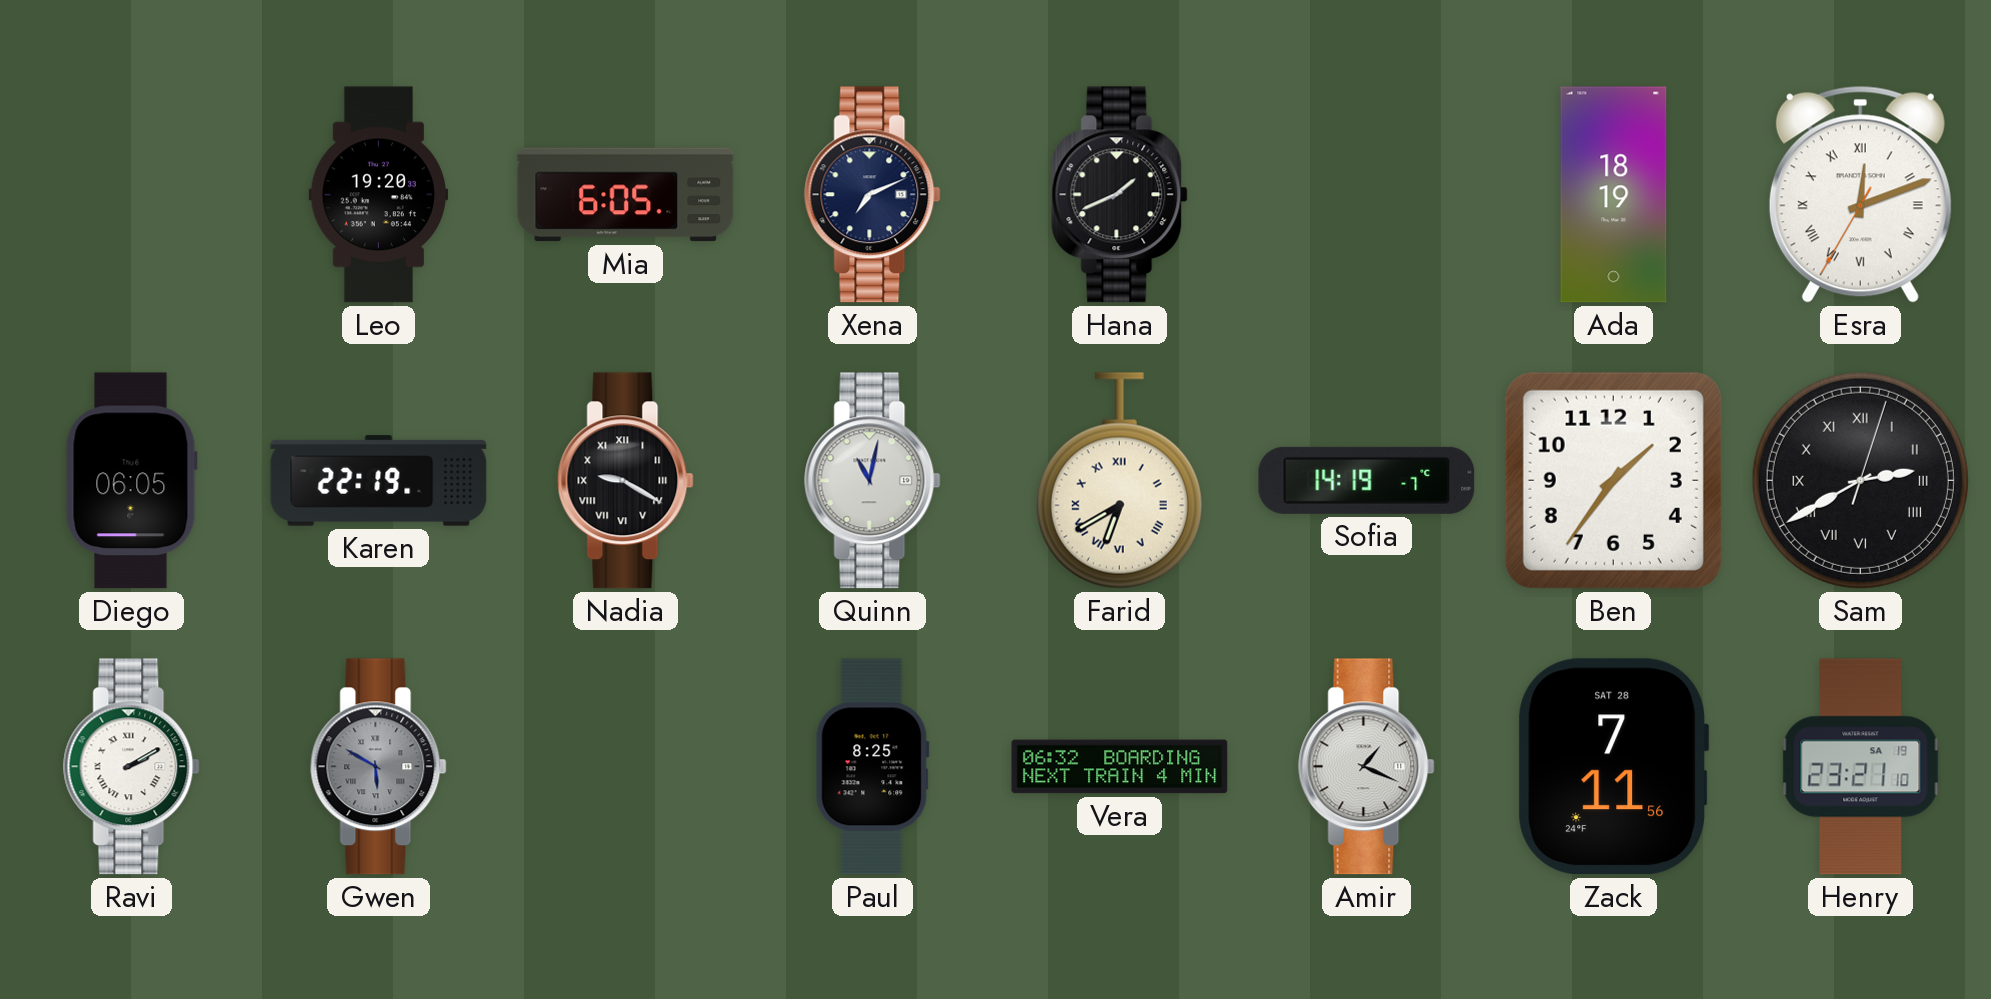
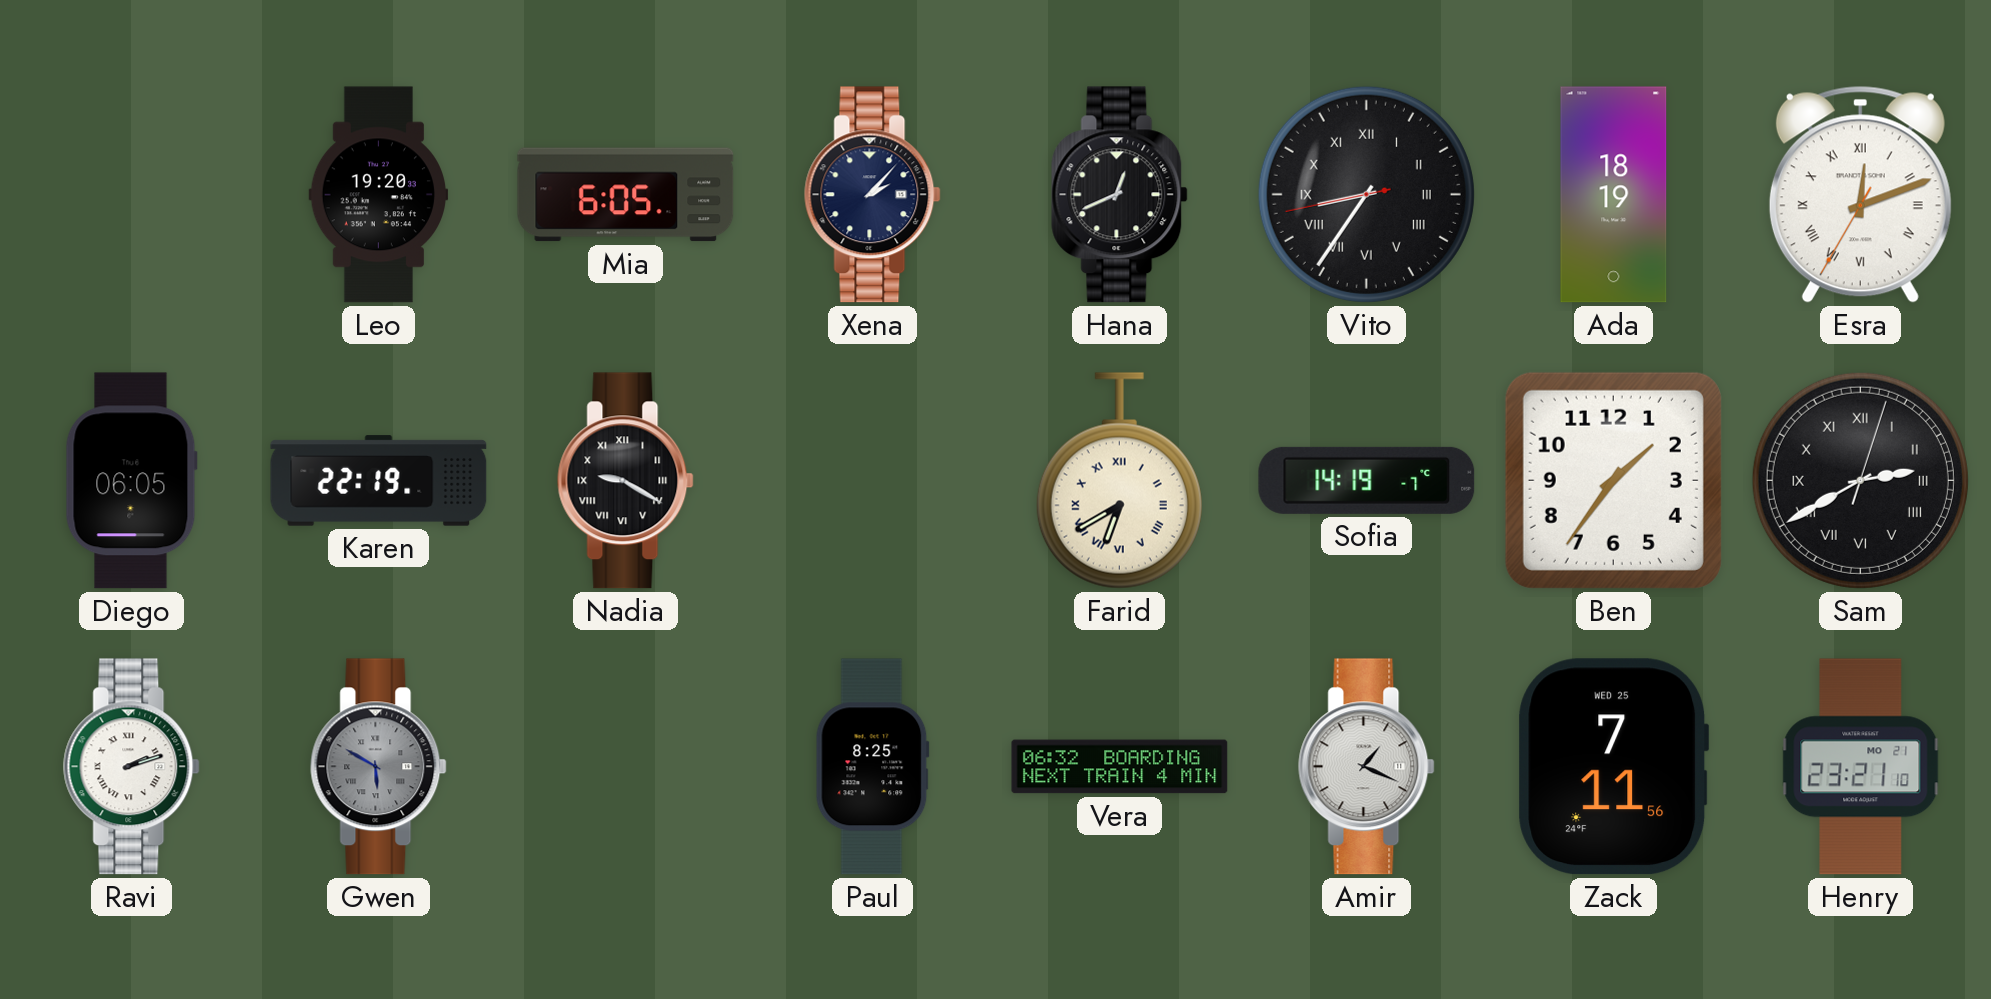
Xena: 7:11 -> 2:07 (873, 195)
Hana: 1:41 -> 12:41 (1120, 195)
Vito: none -> 8:35 (1366, 194)
Quinn: 11:02 -> none (873, 481)
Ravi: 2:10 -> 2:12 (132, 767)
Zack date: SAT 28 -> WED 25 (1614, 767)
Henry date: SA 19 -> MO 21 (1861, 767)
